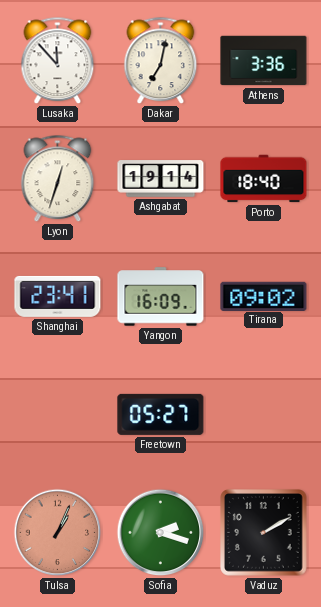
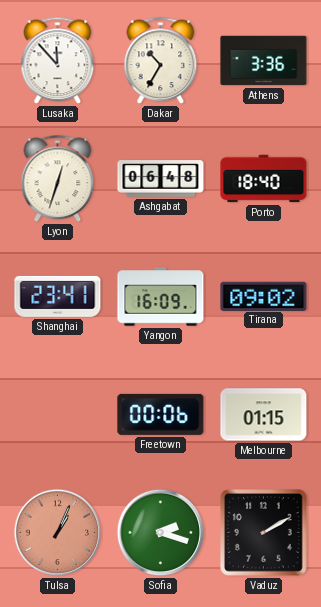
Dakar: 7:02 -> 10:35 (161, 61)
Ashgabat: 19:14 -> 06:48 (161, 179)
Freetown: 05:27 -> 00:06 (161, 414)
Melbourne: none -> 01:15 (264, 415)
